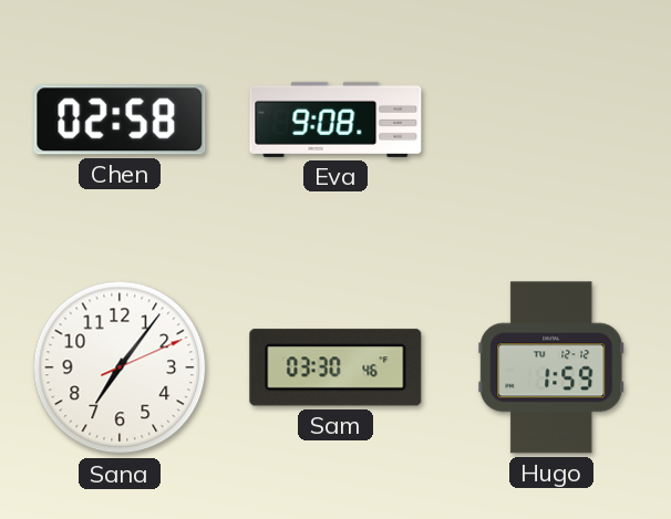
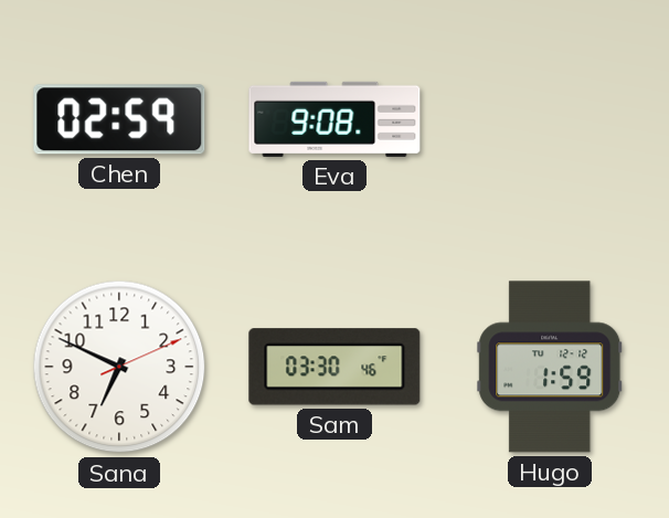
Chen: 02:58 -> 02:59 (119, 119)
Sana: 7:06 -> 6:49 (119, 367)
